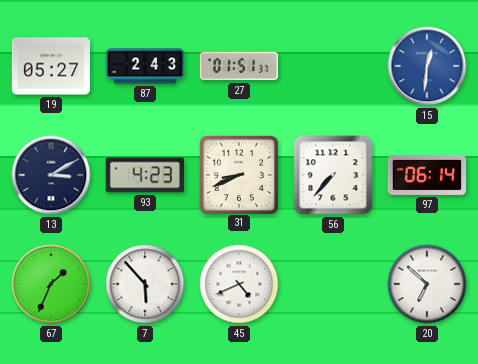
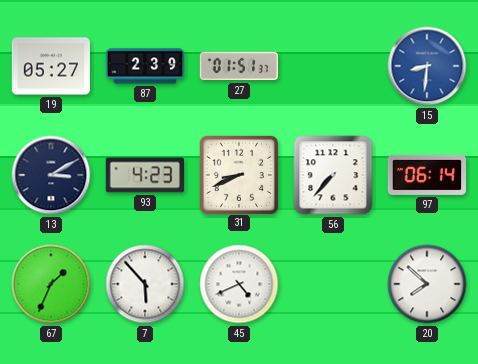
87: 2:43 -> 2:39 (145, 66)
15: 12:31 -> 8:31 (427, 66)
20: 6:52 -> 7:52 (427, 284)
